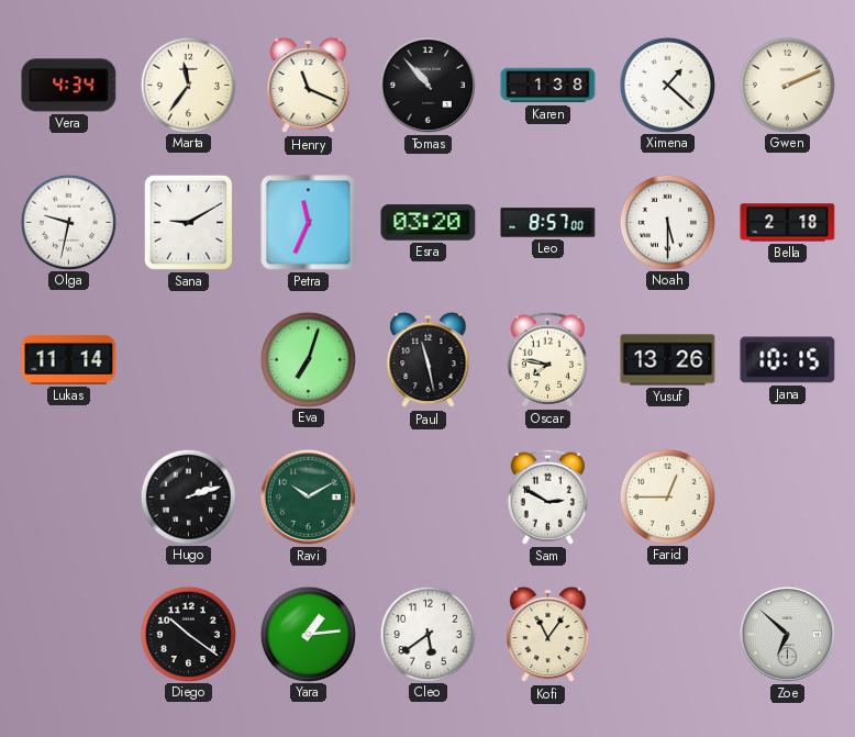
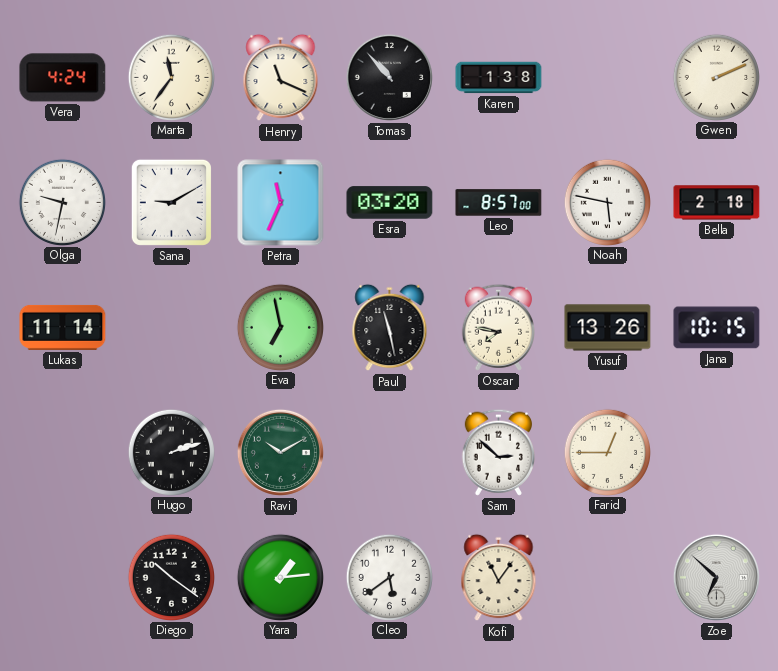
Vera: 4:34 -> 4:24 (63, 78)
Ximena: 1:22 -> none (667, 85)
Noah: 5:30 -> 5:47 (607, 202)
Eva: 7:03 -> 6:58 (280, 327)
Sam: 2:50 -> 2:52 (498, 452)
